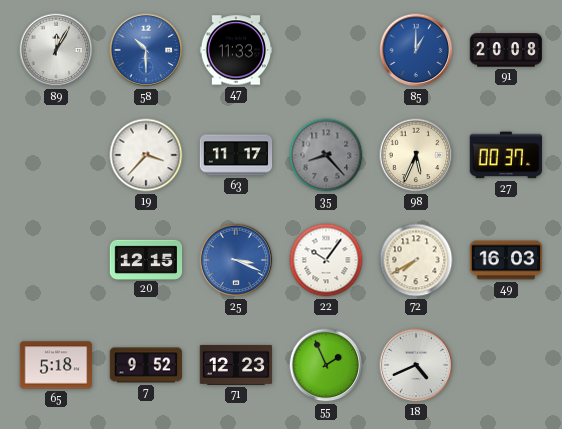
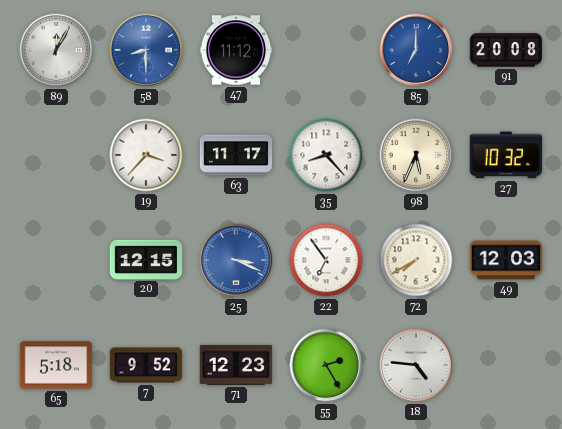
58: 10:30 -> 8:30 (146, 50)
47: 11:33 -> 11:12 (236, 50)
85: 1:00 -> 7:00 (416, 50)
35 dial: grey -> white (326, 155)
27: 00:37 -> 10:32 (505, 155)
22: 10:06 -> 6:54 (326, 260)
49: 16:03 -> 12:03 (506, 260)
55: 1:56 -> 2:25 (326, 365)
18: 4:41 -> 4:46 (416, 365)
